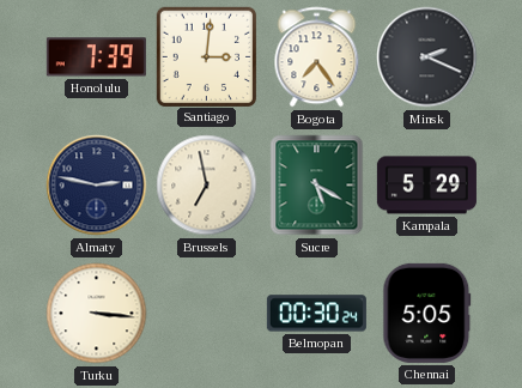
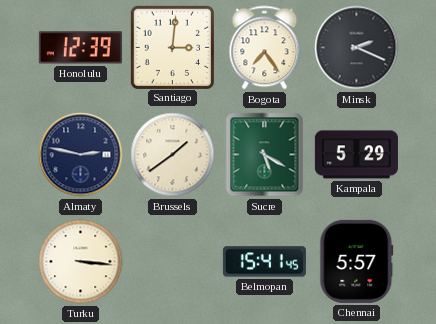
Honolulu: 7:39 -> 12:39 (80, 48)
Brussels: 6:58 -> 1:39 (173, 155)
Belmopan: 00:30 -> 15:41 (264, 262)
Chennai: 5:05 -> 5:57 (357, 261)
